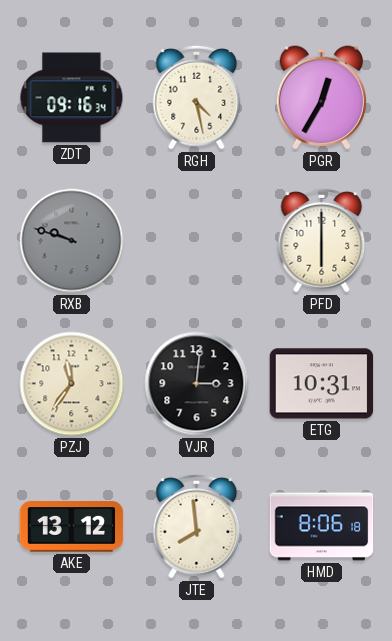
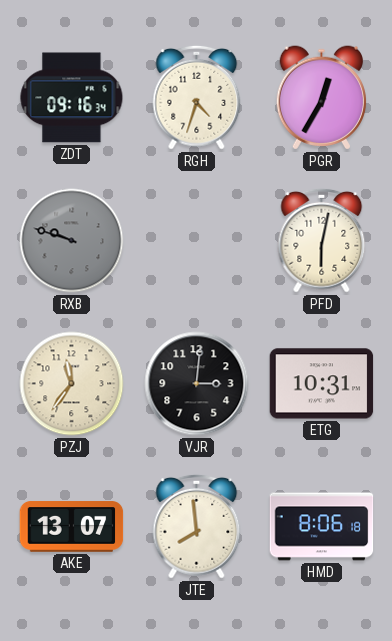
RGH: 4:28 -> 4:33 (197, 97)
PFD: 6:00 -> 6:02 (322, 240)
AKE: 13:12 -> 13:07 (72, 527)
